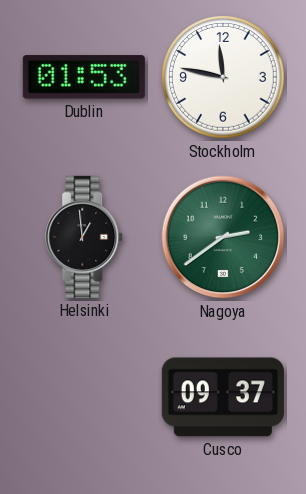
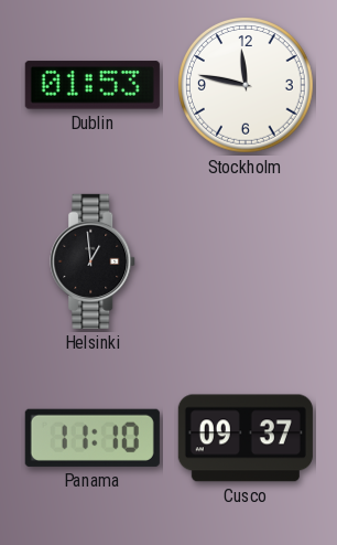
Nagoya: 2:39 -> none (223, 237)
Panama: none -> 11:10 (93, 438)
